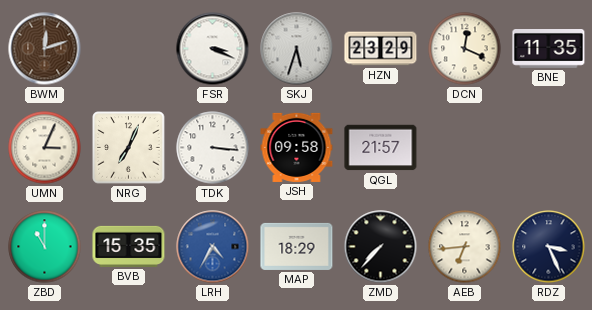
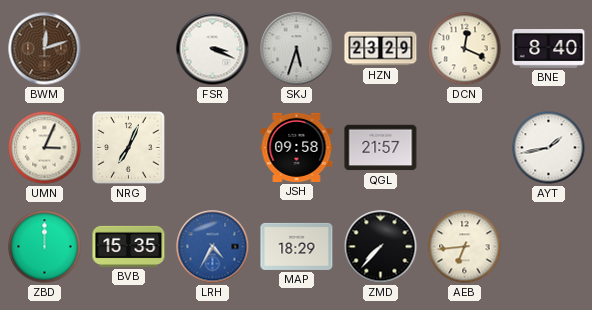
BNE: 11:35 -> 8:40 (549, 49)
TDK: 3:16 -> none (213, 148)
AYT: none -> 1:43 (549, 148)
ZBD: 11:00 -> 12:00 (45, 247)
RDZ: 3:26 -> none (549, 247)
